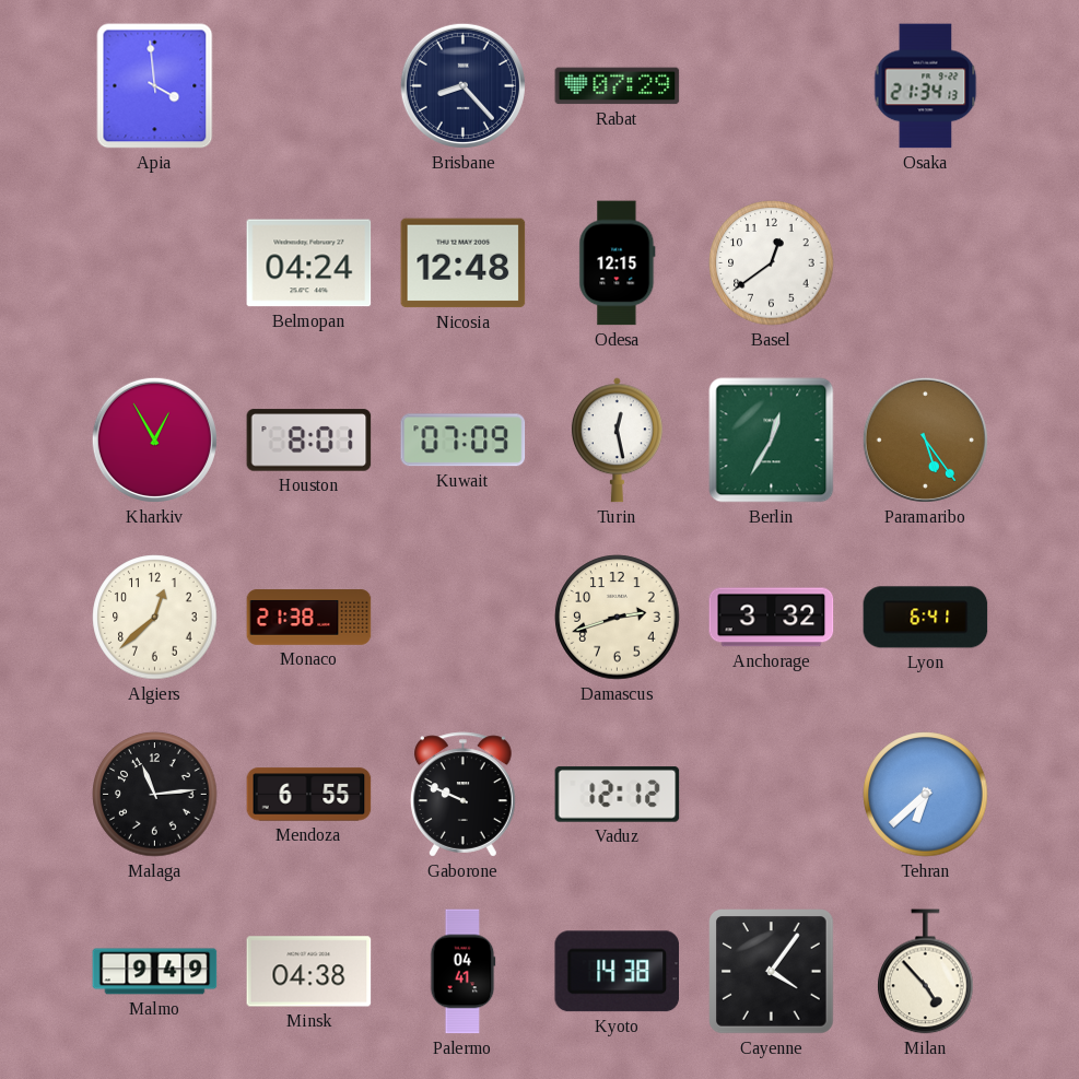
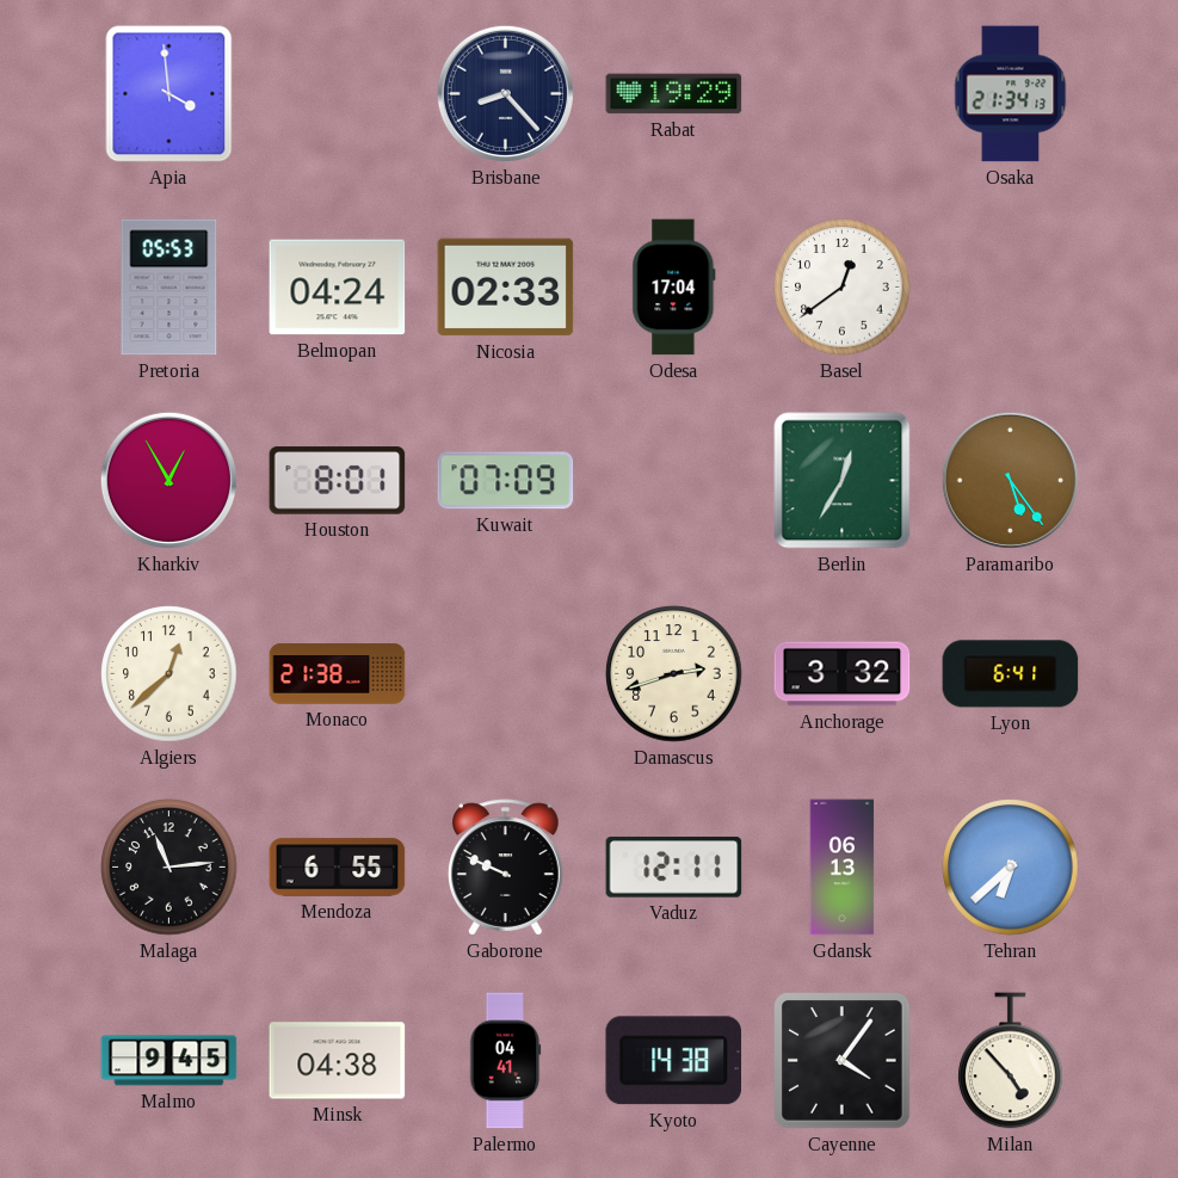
Rabat: 07:29 -> 19:29 (674, 94)
Pretoria: none -> 05:53 (169, 288)
Nicosia: 12:48 -> 02:33 (506, 288)
Odesa: 12:15 -> 17:04 (674, 288)
Turin: 12:28 -> none (617, 441)
Vaduz: 12:12 -> 12:11 (674, 868)
Gdansk: none -> 06:13 (843, 868)
Malmo: 9:49 -> 9:45 (169, 1061)
